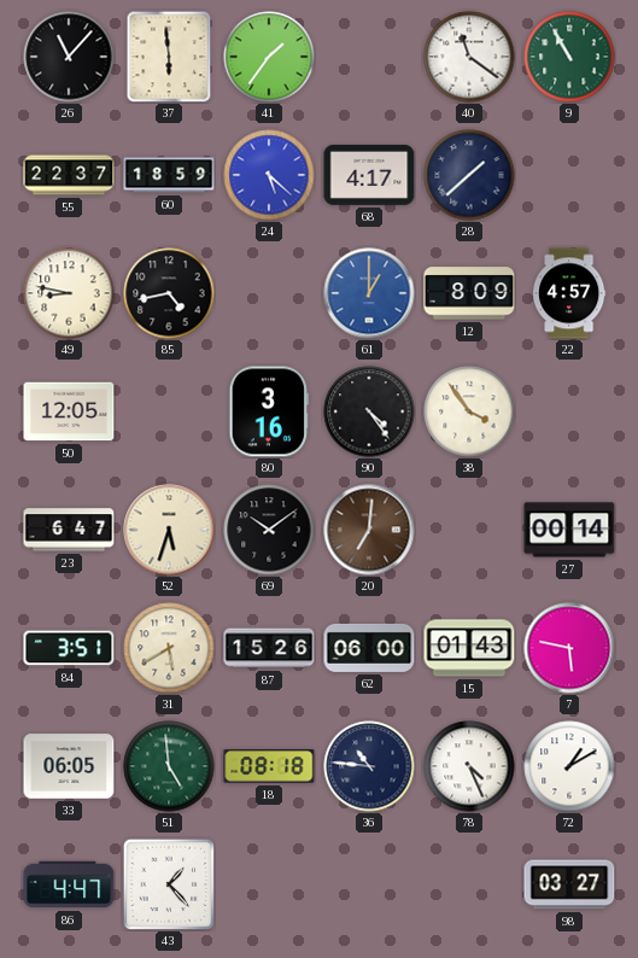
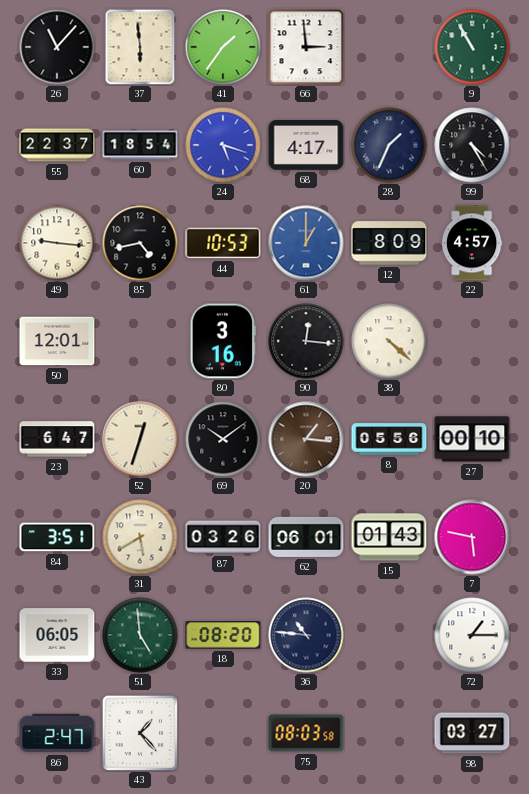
66: none -> 2:59 (306, 47)
40: 11:21 -> none (469, 57)
60: 18:59 -> 18:54 (140, 145)
24: 5:22 -> 5:18 (223, 145)
28: 1:38 -> 1:34 (389, 145)
99: none -> 4:25 (472, 145)
49: 8:47 -> 9:16 (57, 243)
44: none -> 10:53 (223, 243)
50: 12:05 -> 12:01 (57, 341)
90: 4:24 -> 12:16 (306, 341)
38: 3:54 -> 4:22 (389, 341)
52: 5:33 -> 12:33 (140, 439)
20: 7:01 -> 1:16 (306, 439)
8: none -> 05:56 (389, 439)
27: 00:14 -> 00:10 (472, 439)
87: 15:26 -> 03:26 (223, 537)
62: 06:00 -> 06:01 (306, 537)
18: 08:18 -> 08:20 (223, 635)
78: 4:26 -> none (469, 766)
72: 1:10 -> 1:15 (472, 635)
86: 4:47 -> 2:47 (57, 733)
75: none -> 08:03 (306, 733)
